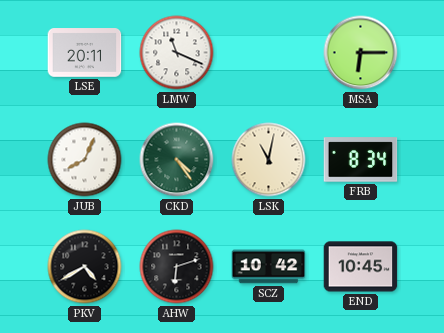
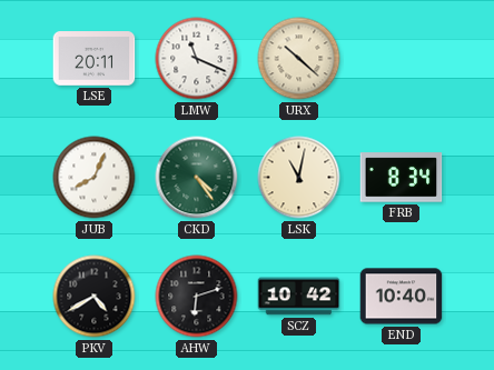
URX: none -> 10:22 (299, 59)
MSA: 6:15 -> none (361, 53)
END: 10:45 -> 10:40 (402, 297)
